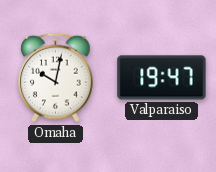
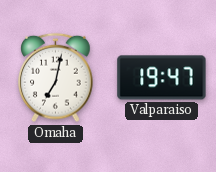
Omaha: 10:02 -> 7:02 (56, 78)
